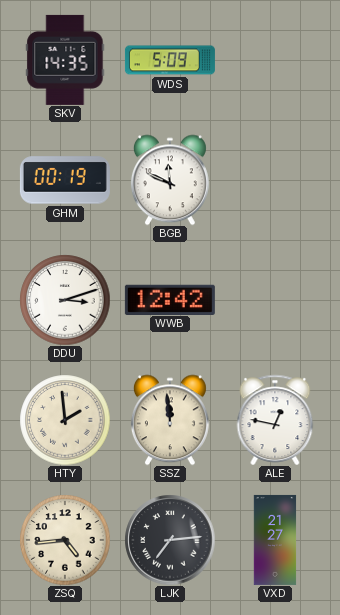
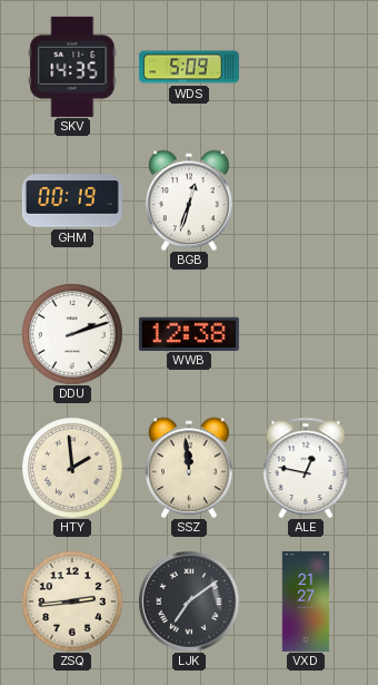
BGB: 11:49 -> 12:33 (189, 200)
DDU: 3:12 -> 2:12 (72, 334)
WWB: 12:42 -> 12:38 (189, 333)
ZSQ: 4:44 -> 2:44 (72, 601)
LJK: 7:14 -> 7:09 (189, 601)
